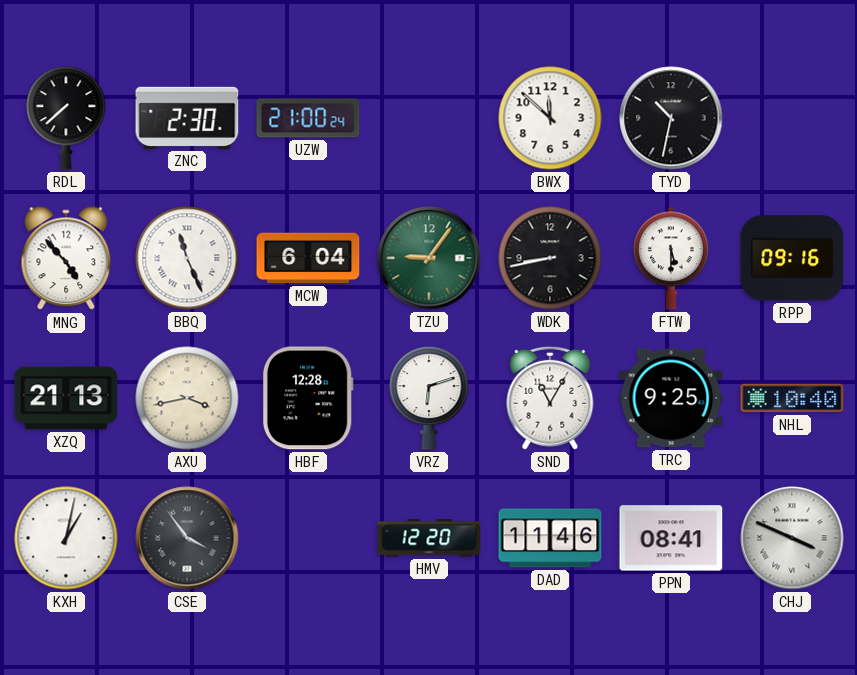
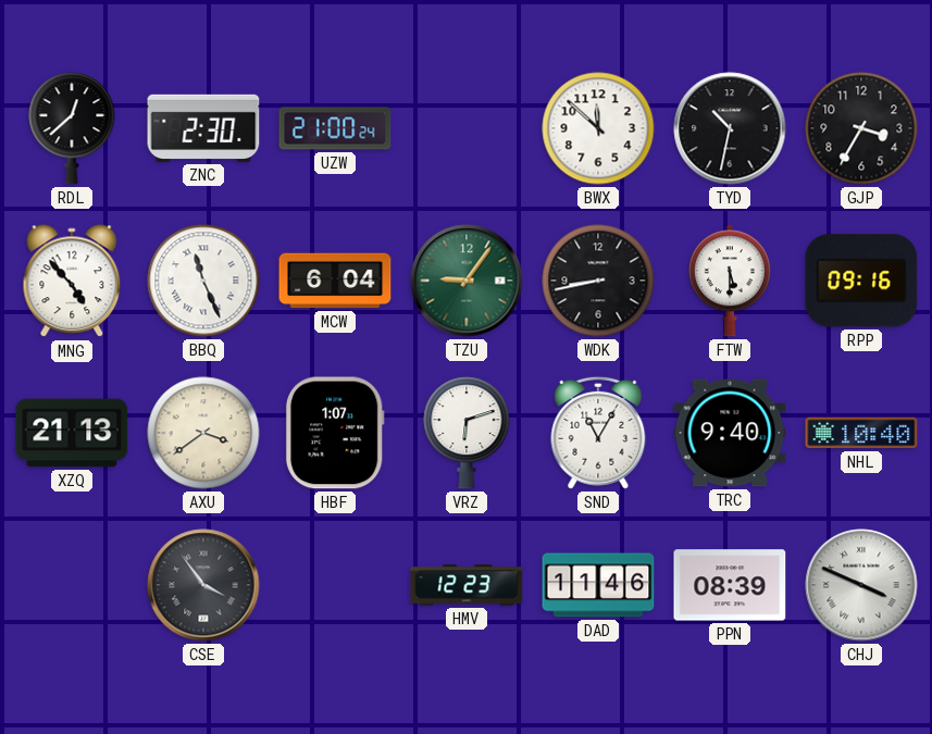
RDL: 7:38 -> 12:38 (72, 128)
GJP: none -> 3:35 (861, 128)
AXU: 3:43 -> 3:39 (203, 433)
HBF: 12:28 -> 1:07 (335, 433)
TRC: 9:25 -> 9:40 (730, 433)
KXH: 1:02 -> none (66, 538)
HMV: 12:20 -> 12:23 (467, 585)
PPN: 08:41 -> 08:39 (730, 585)
